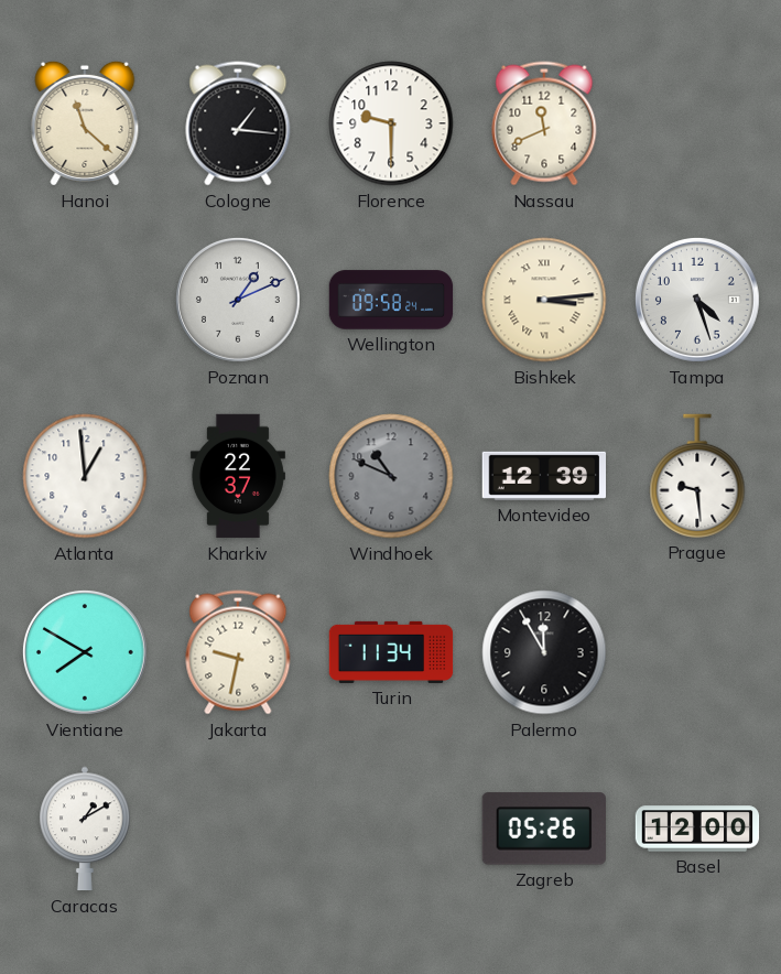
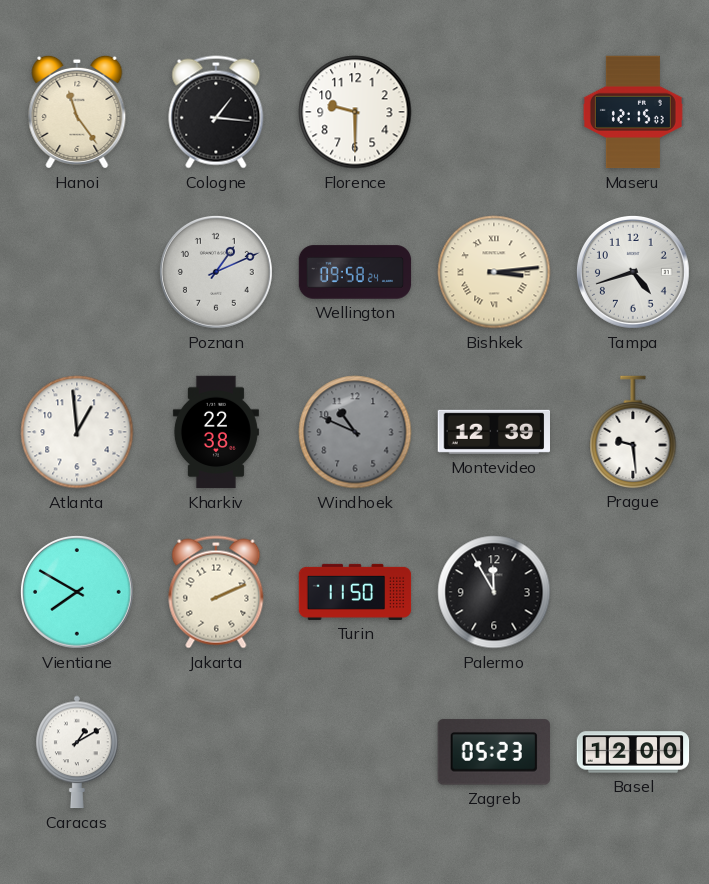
Hanoi: 11:22 -> 11:24 (77, 112)
Nassau: 11:41 -> none (544, 123)
Maseru: none -> 12:15 (633, 112)
Tampa: 4:27 -> 4:42 (633, 272)
Kharkiv: 22:37 -> 22:38 (216, 432)
Jakarta: 9:32 -> 2:11 (216, 592)
Turin: 11:34 -> 11:50 (355, 592)
Zagreb: 05:26 -> 05:23 (494, 752)
